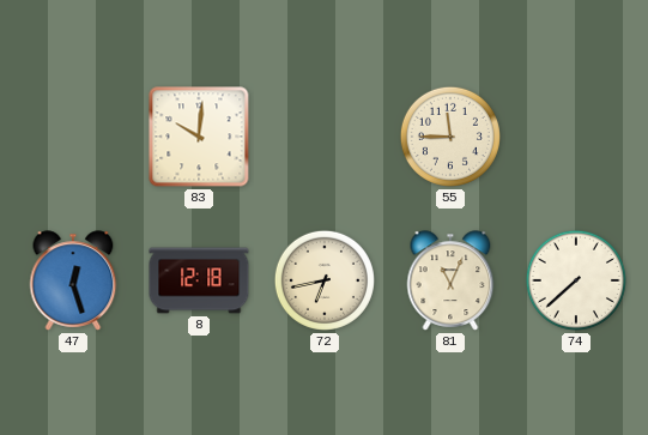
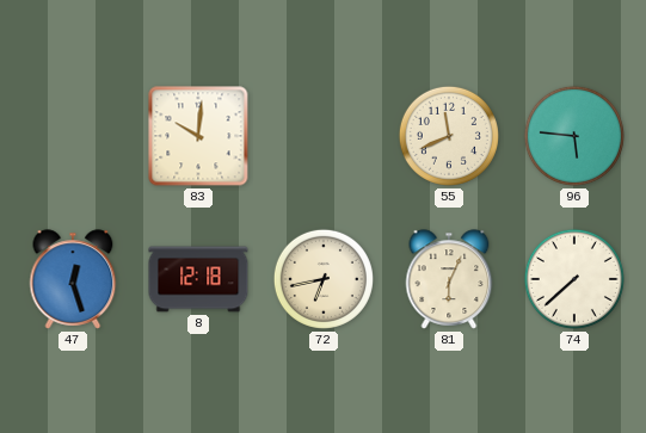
55: 11:45 -> 11:41 (449, 136)
96: none -> 5:46 (574, 136)
81: 11:04 -> 6:04 (449, 279)
